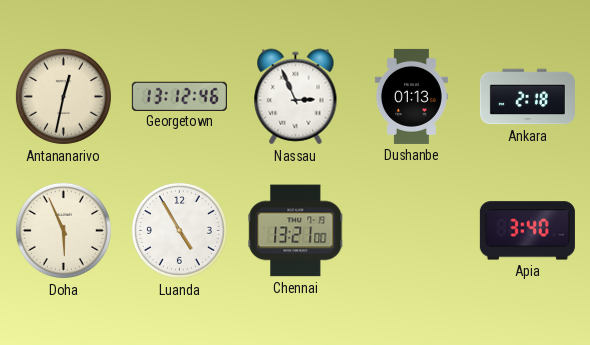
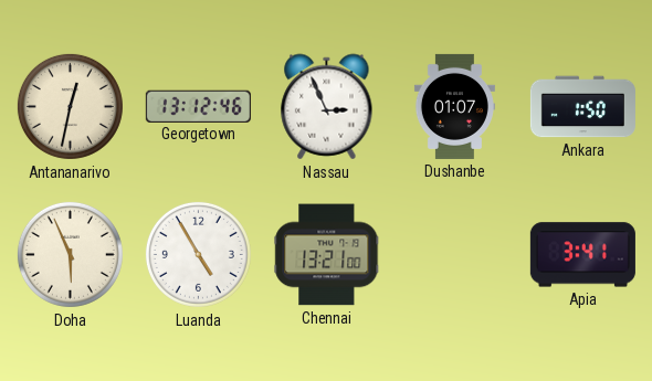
Dushanbe: 01:13 -> 01:07 (454, 106)
Ankara: 2:18 -> 1:50 (582, 107)
Apia: 3:40 -> 3:41 (582, 255)
